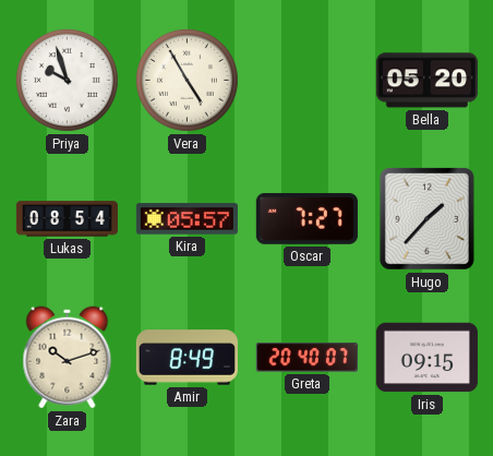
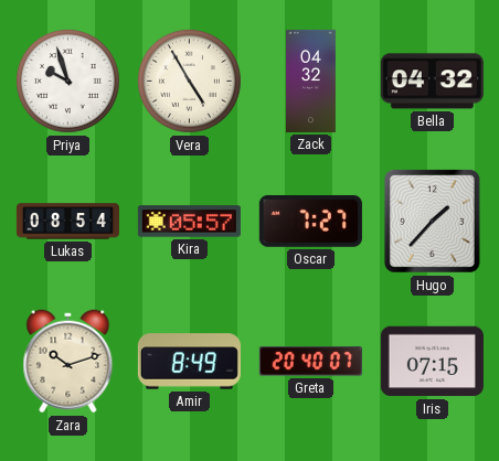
Zack: none -> 04:32 (310, 81)
Bella: 05:20 -> 04:32 (432, 82)
Iris: 09:15 -> 07:15 (432, 362)
